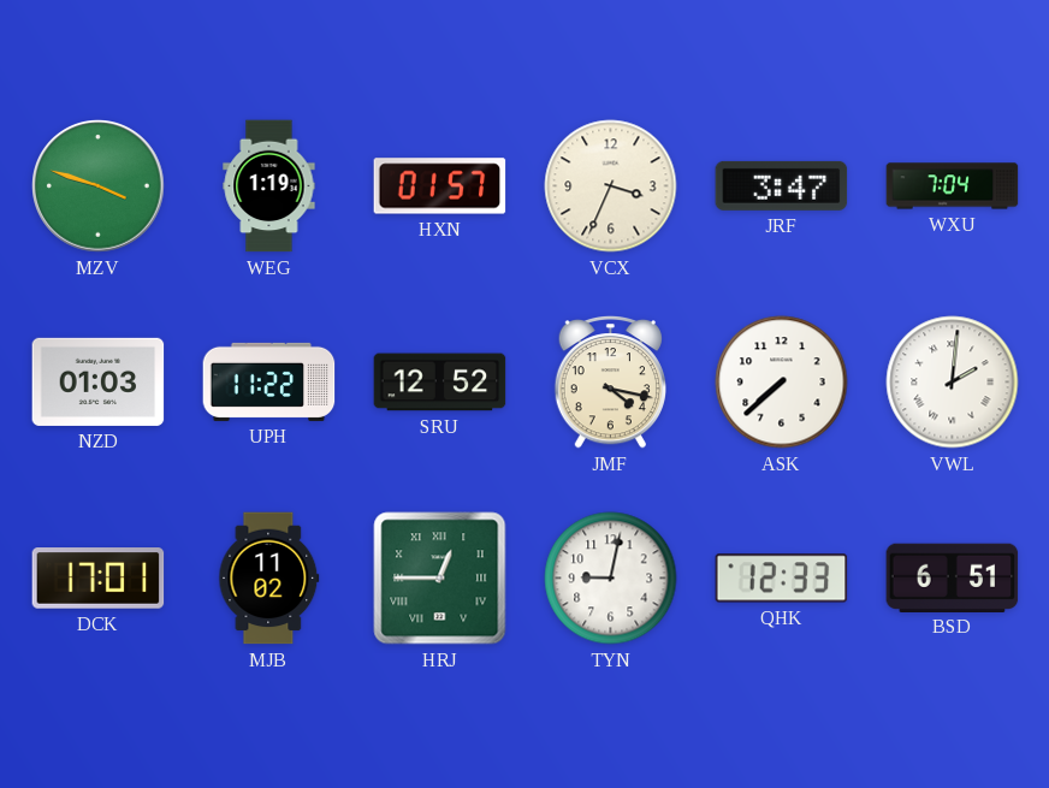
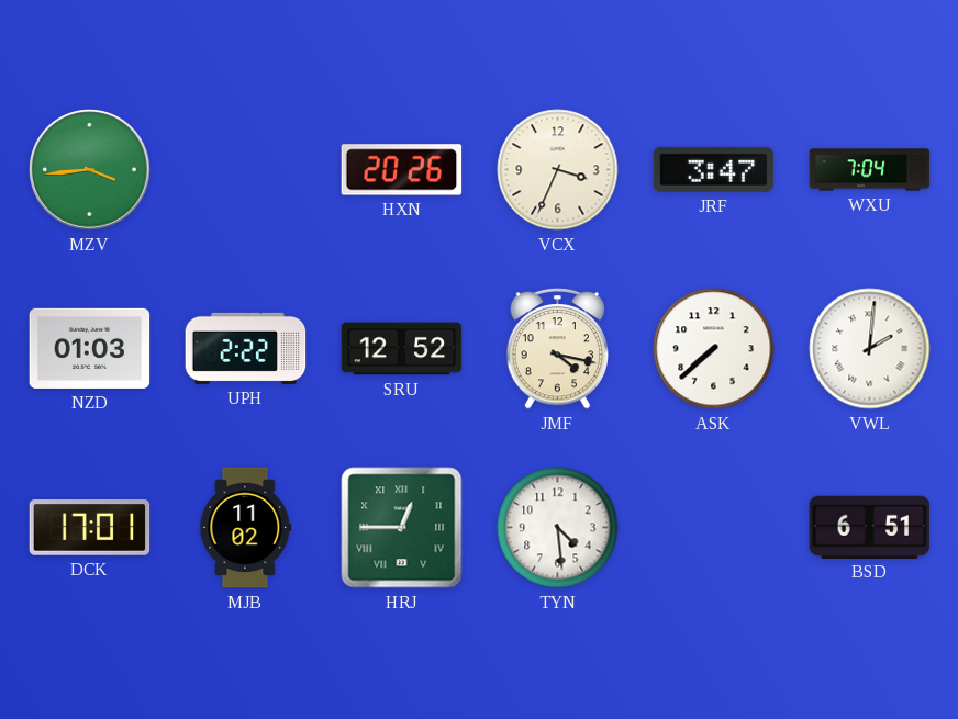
MZV: 3:48 -> 3:44 (90, 170)
WEG: 1:19 -> none (269, 186)
HXN: 01:57 -> 20:26 (402, 170)
UPH: 11:22 -> 2:22 (246, 348)
TYN: 9:02 -> 4:29 (558, 528)
QHK: 12:33 -> none (782, 579)
